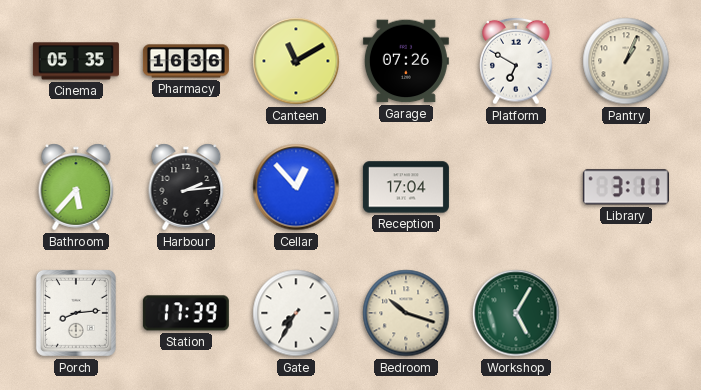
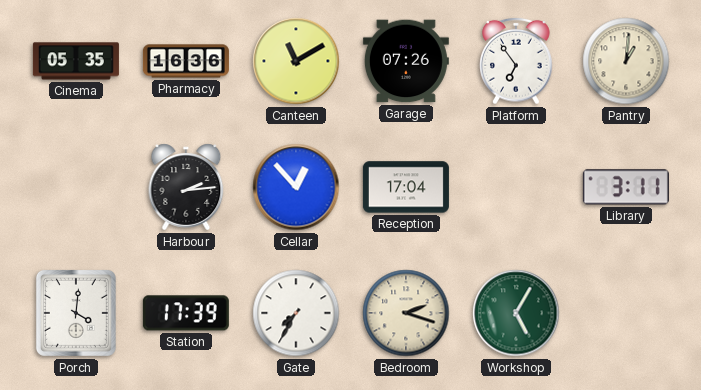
Platform: 6:50 -> 6:54 (516, 61)
Pantry: 1:04 -> 1:01 (626, 61)
Bathroom: 5:37 -> none (76, 187)
Porch: 8:14 -> 4:01 (76, 313)
Bedroom: 10:18 -> 2:18 (406, 313)
